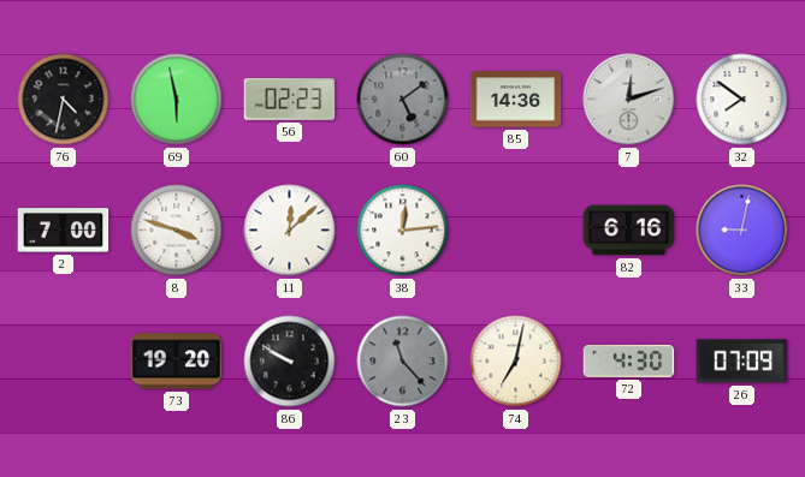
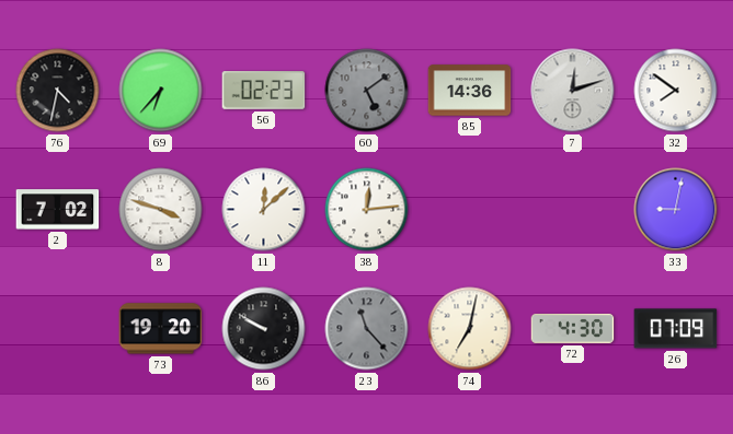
69: 5:58 -> 6:37 (161, 91)
2: 7:00 -> 7:02 (58, 210)
82: 6:16 -> none (629, 231)
